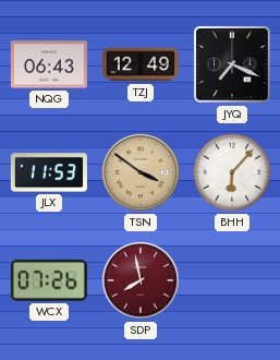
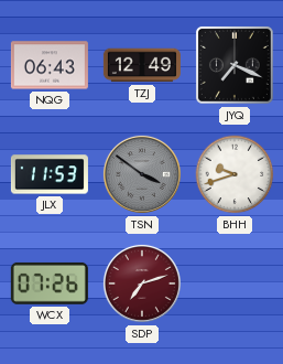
TSN dial: champagne -> grey (142, 174)
BHH: 6:07 -> 9:42 (235, 174)
SDP: 7:58 -> 7:12 (142, 283)
